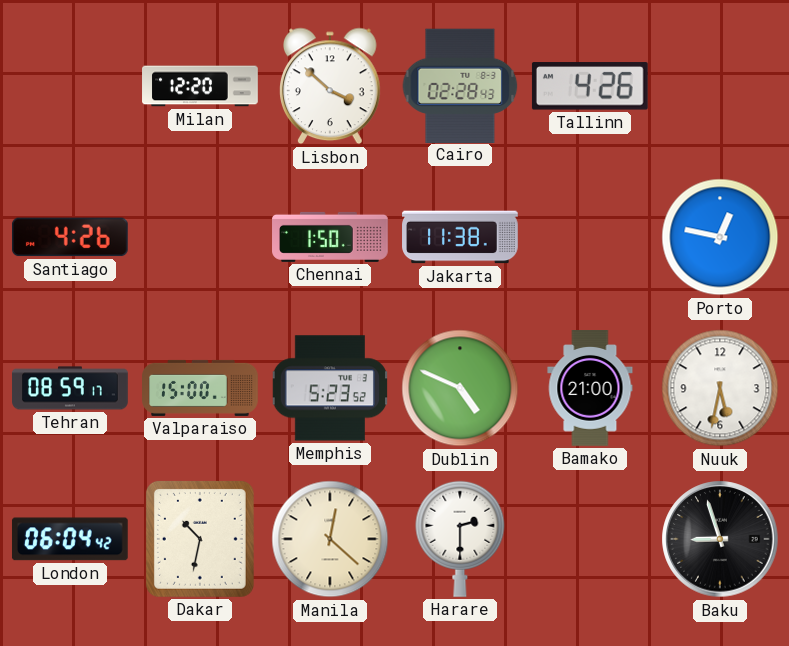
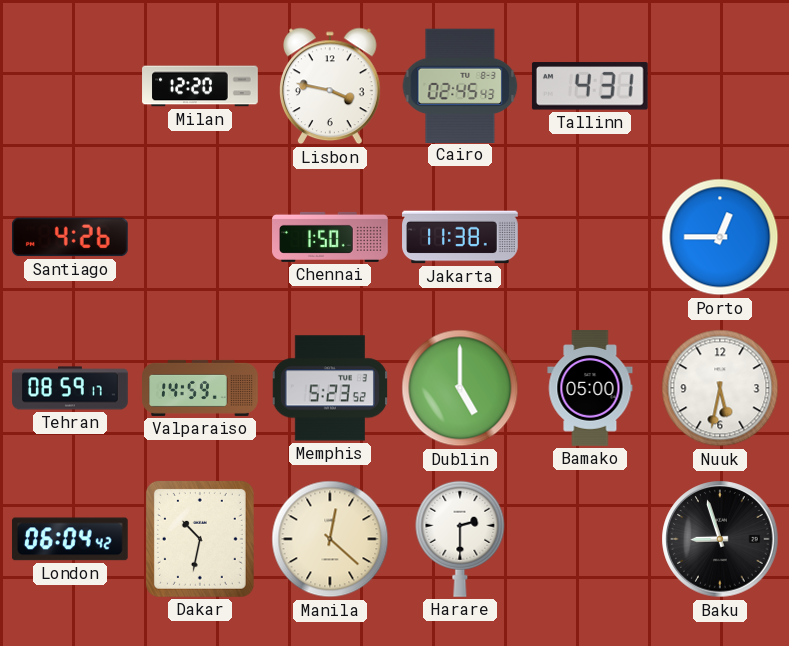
Lisbon: 3:52 -> 3:47 (331, 86)
Cairo: 02:28 -> 02:45 (460, 85)
Tallinn: 4:26 -> 4:31 (590, 86)
Porto: 12:47 -> 12:45 (720, 237)
Valparaiso: 15:00 -> 14:59 (200, 388)
Dublin: 4:49 -> 5:00 (460, 388)
Bamako: 21:00 -> 05:00 (590, 388)
